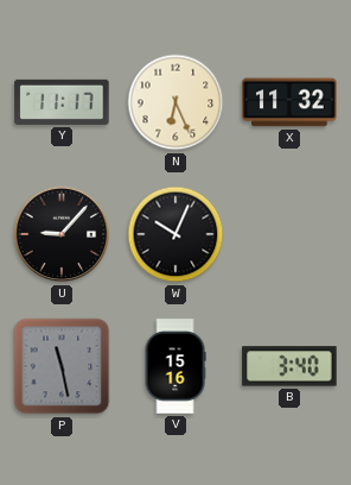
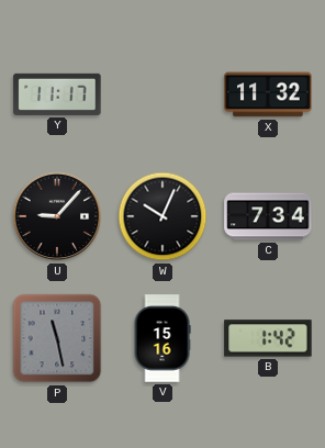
N: 6:26 -> none (175, 102)
C: none -> 7:34 (268, 216)
B: 3:40 -> 1:42 (268, 338)
